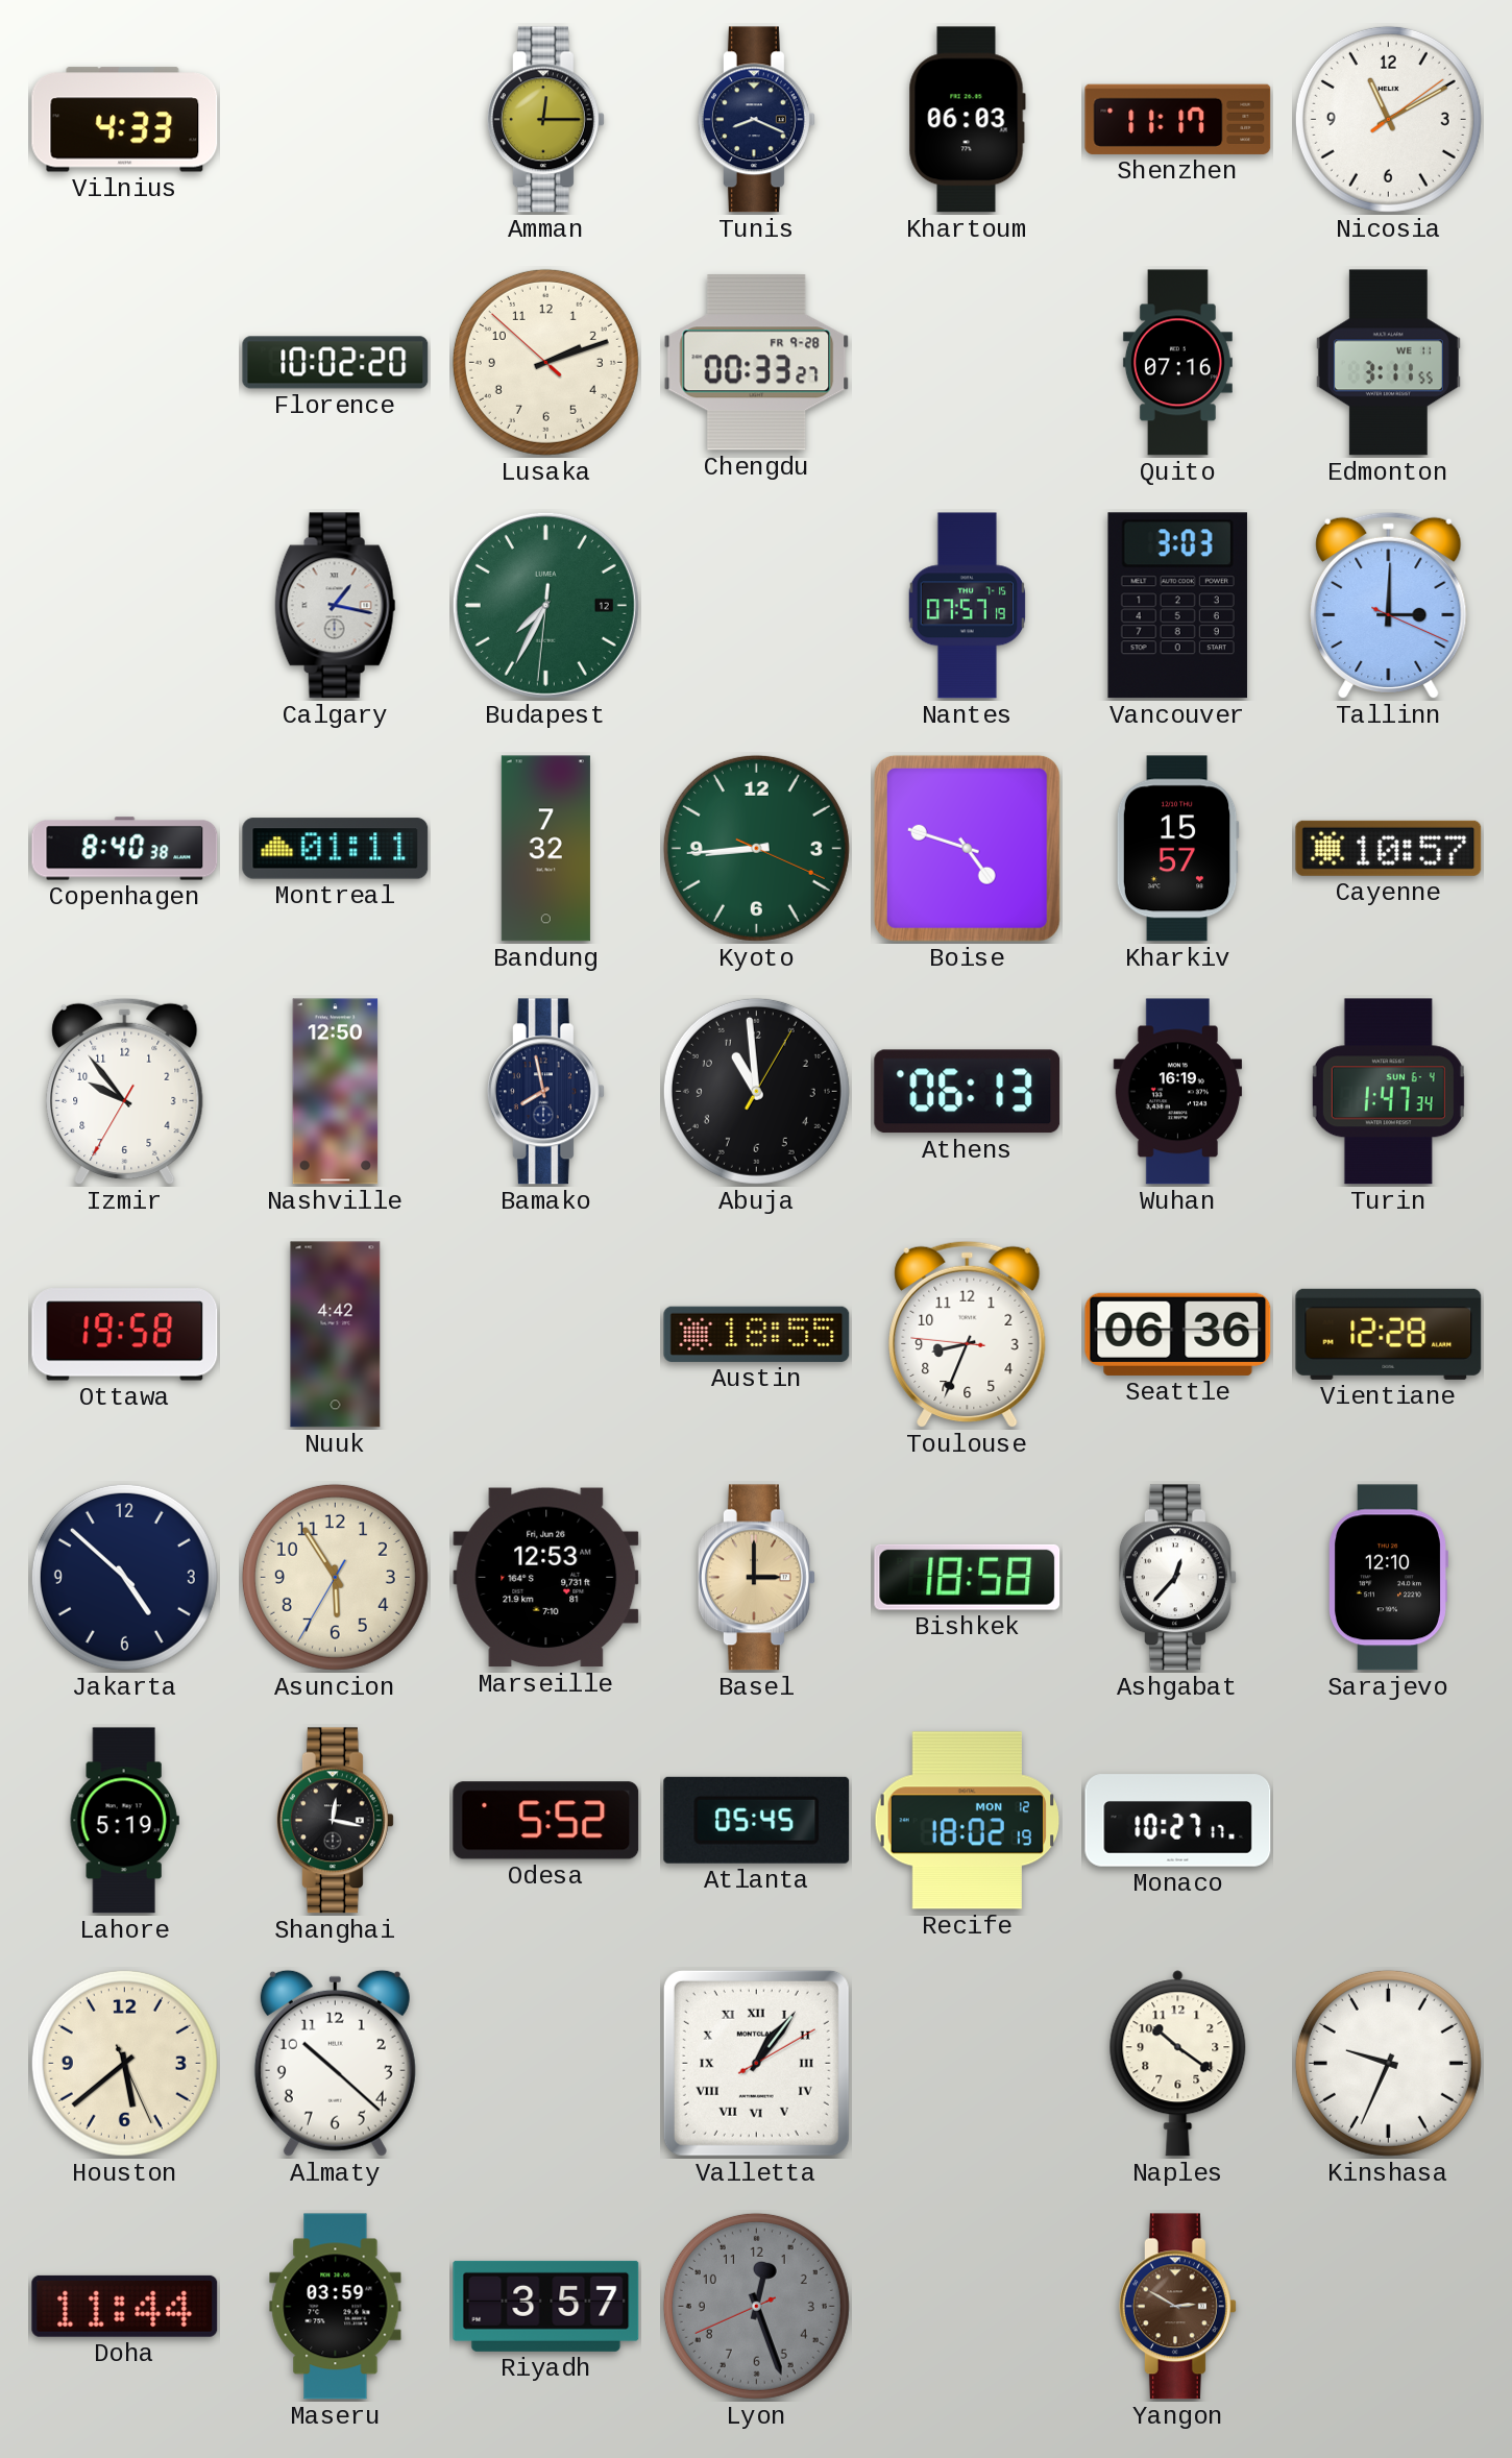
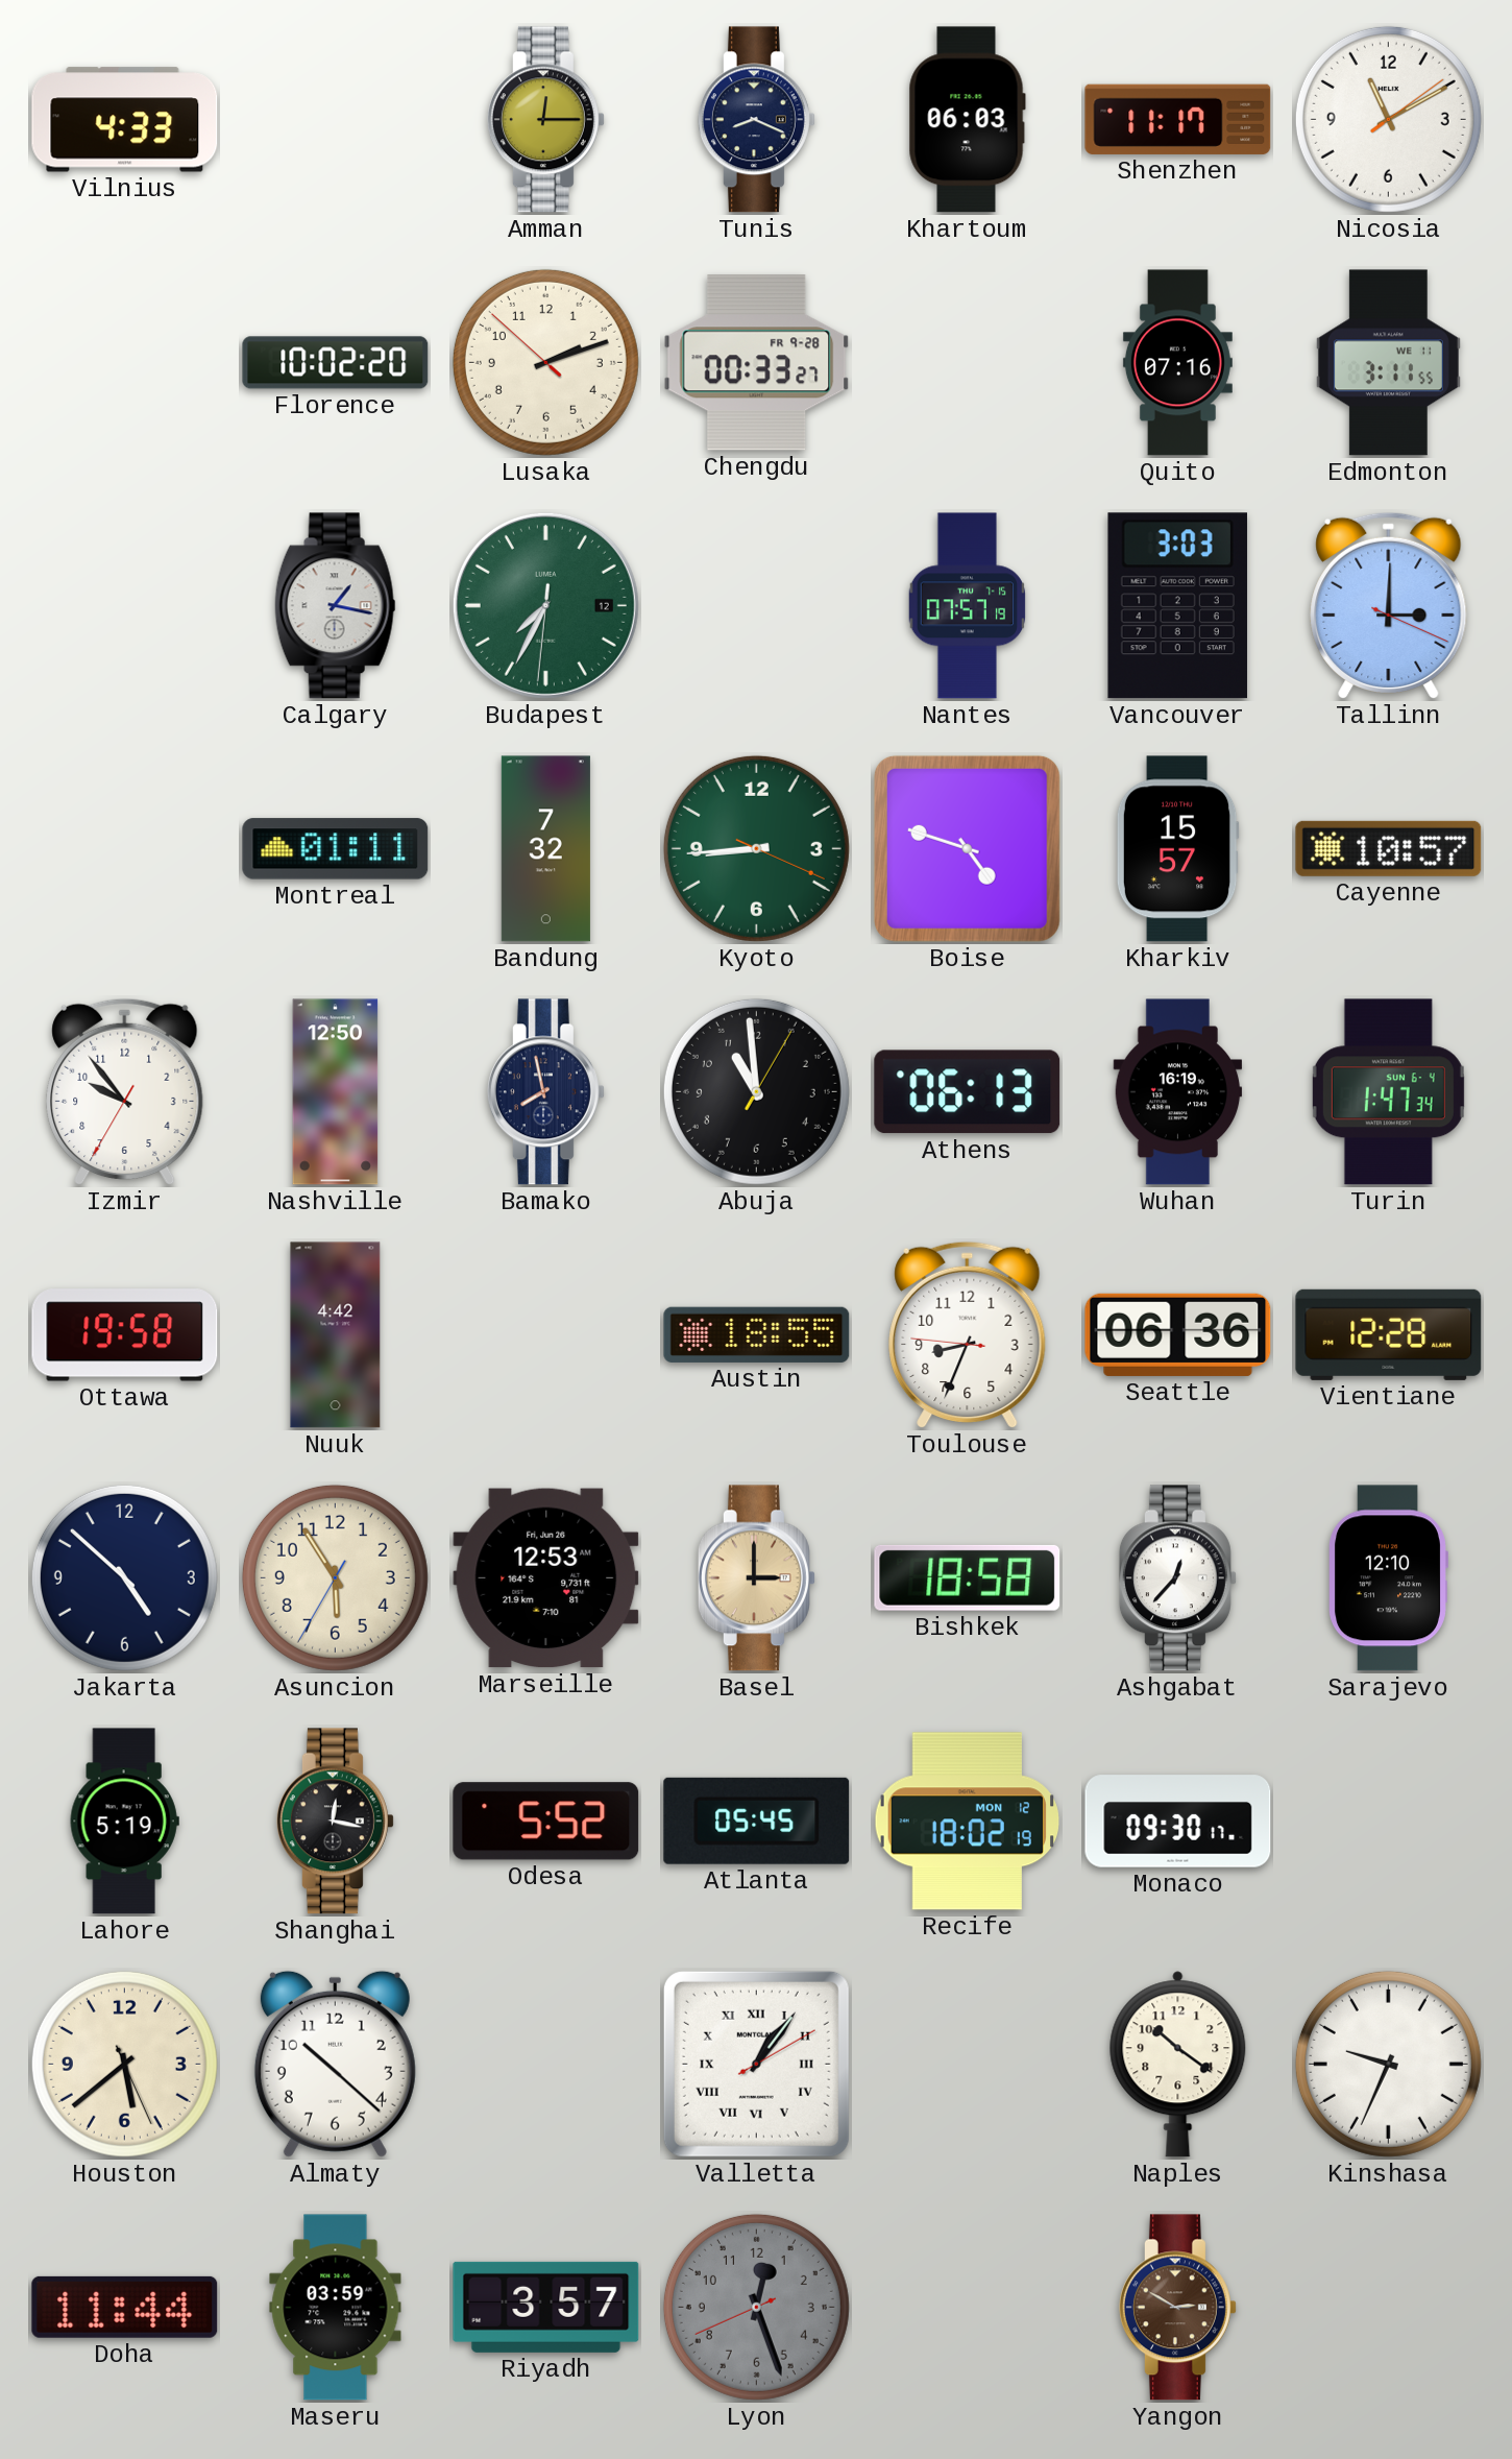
Copenhagen: 8:40 -> none (125, 849)
Monaco: 10:27 -> 09:30 (1178, 1822)
